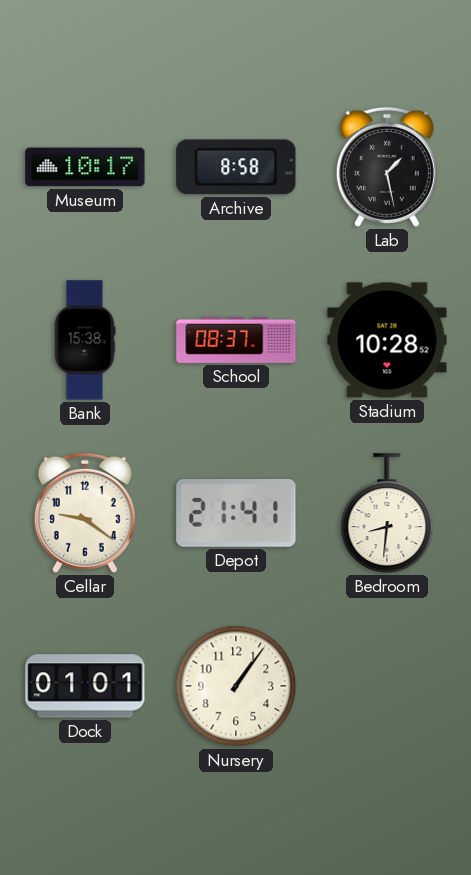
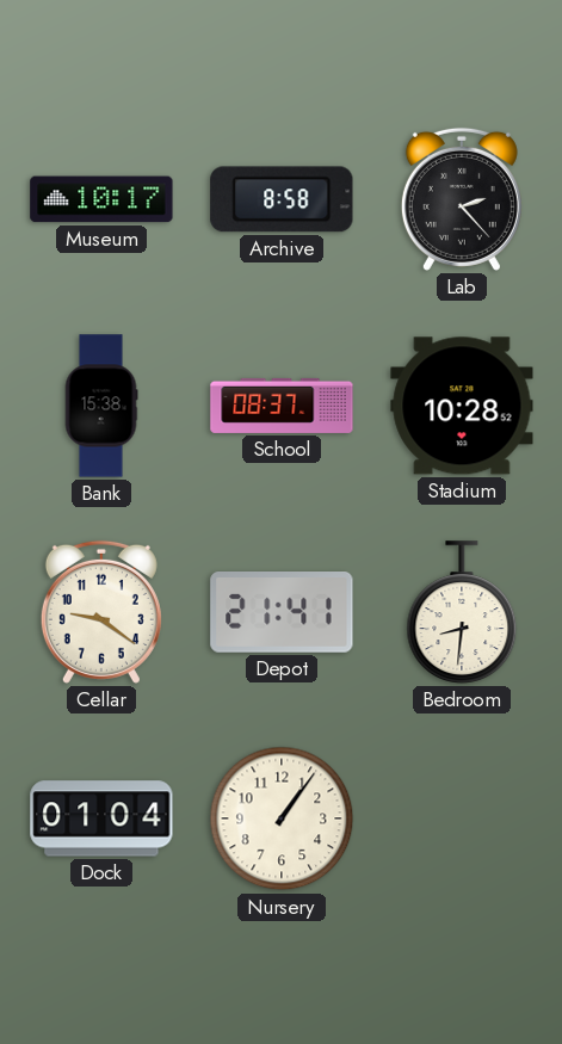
Lab: 1:28 -> 2:23 (462, 199)
Dock: 01:01 -> 01:04 (101, 818)
